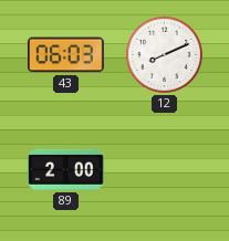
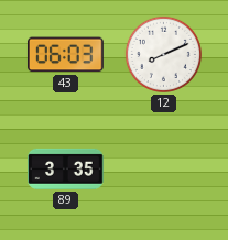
89: 2:00 -> 3:35 (66, 168)
